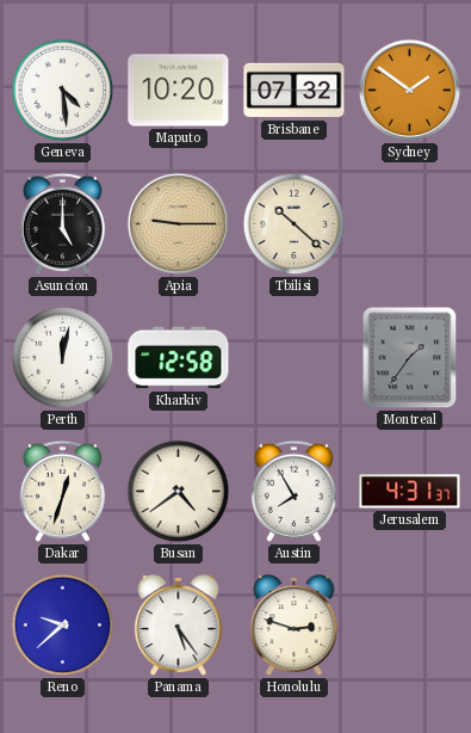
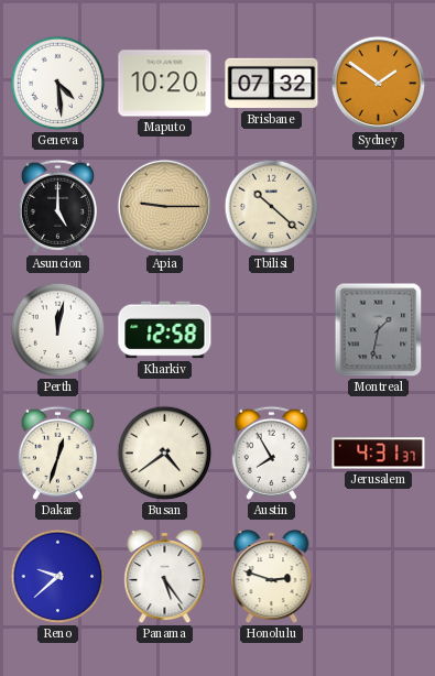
Montreal: 1:36 -> 1:32 (379, 330)
